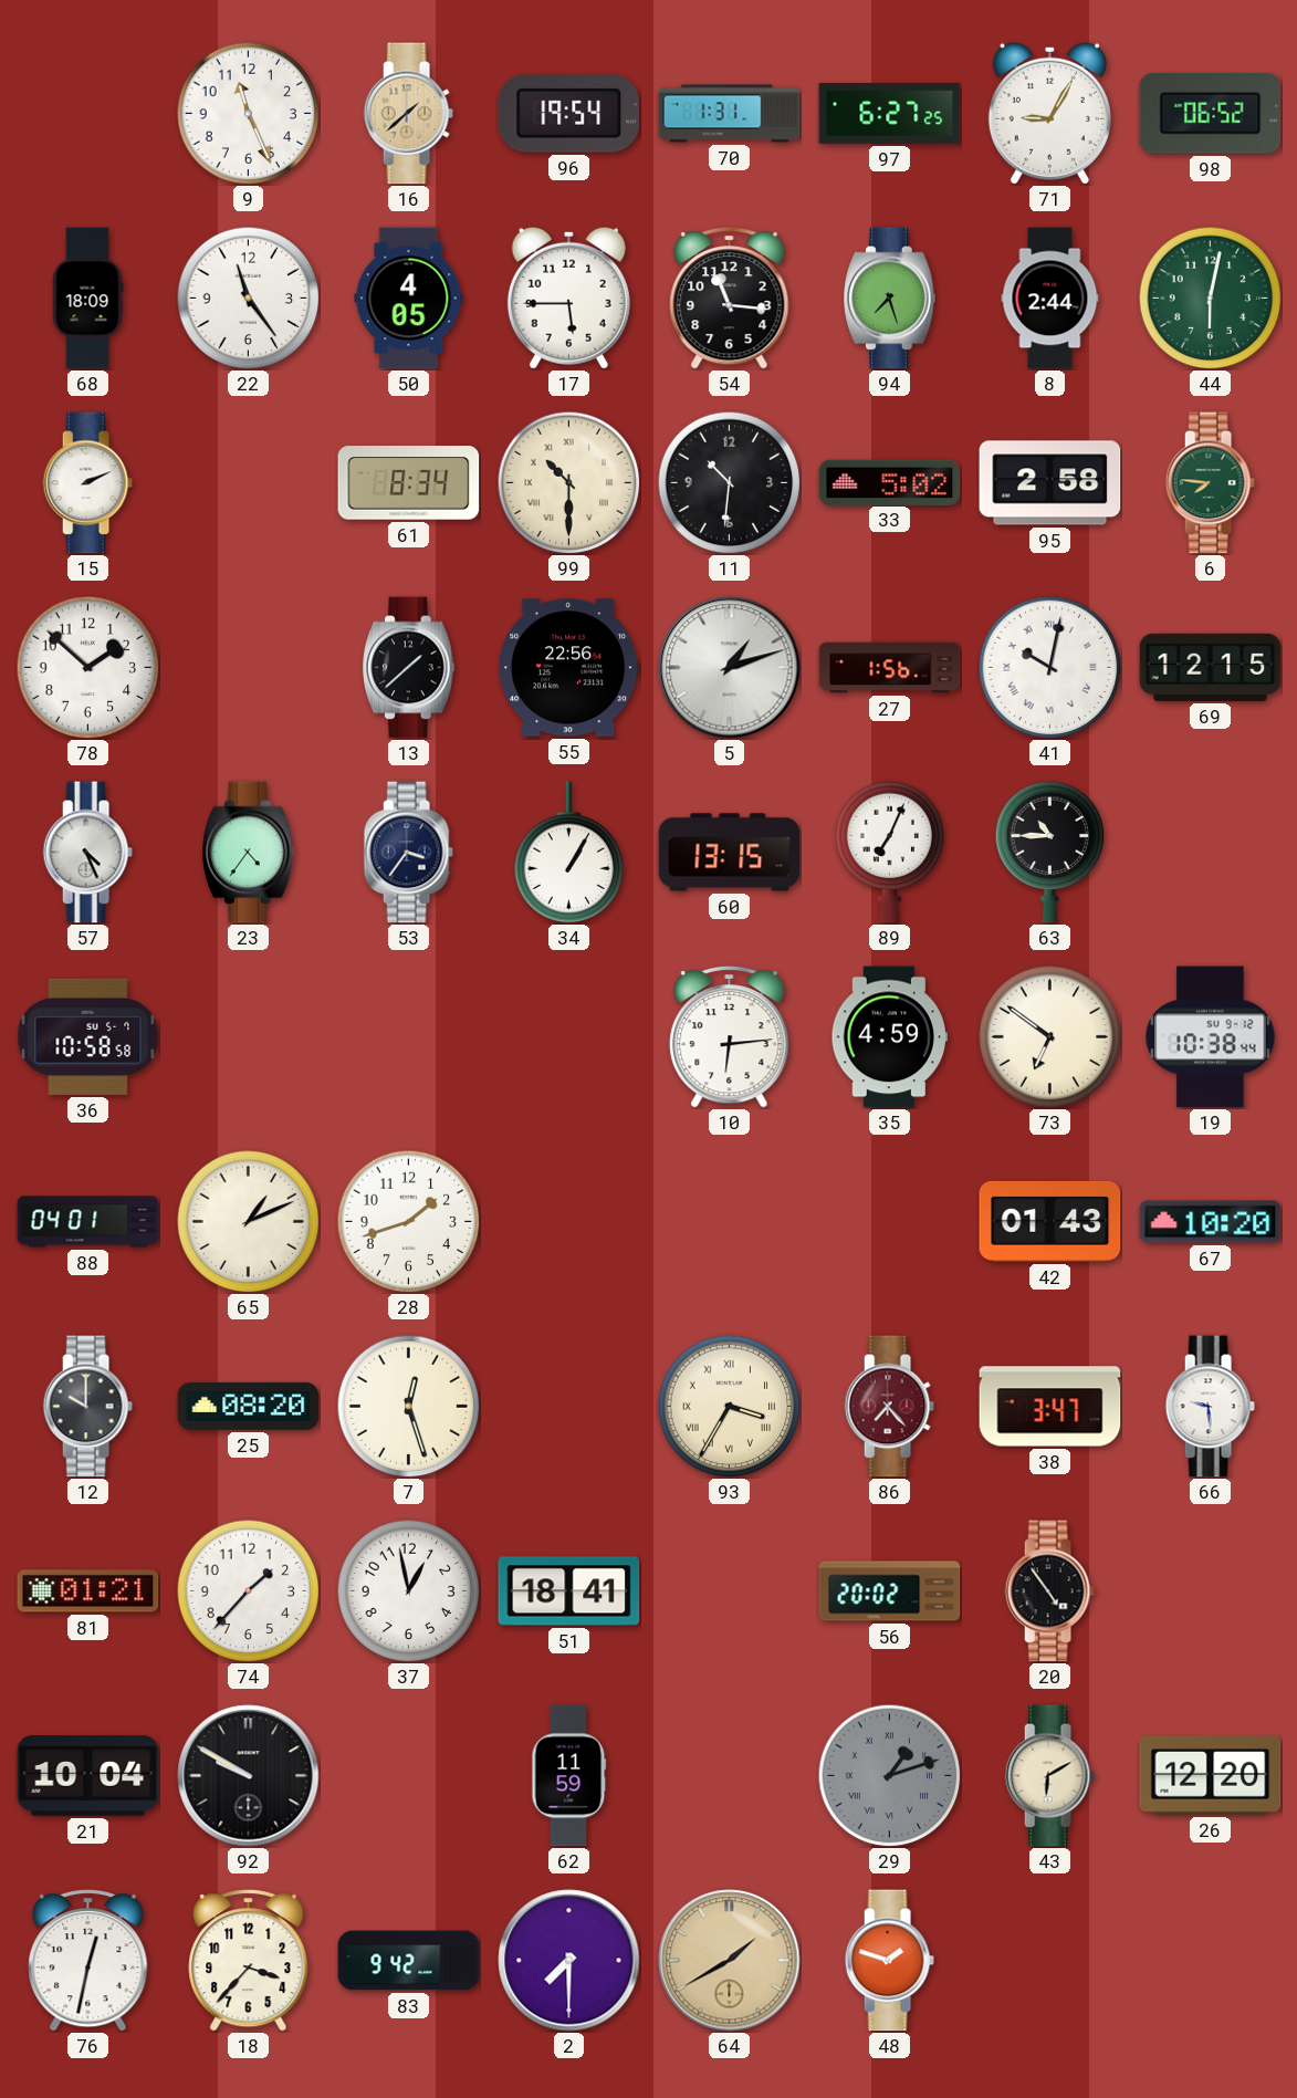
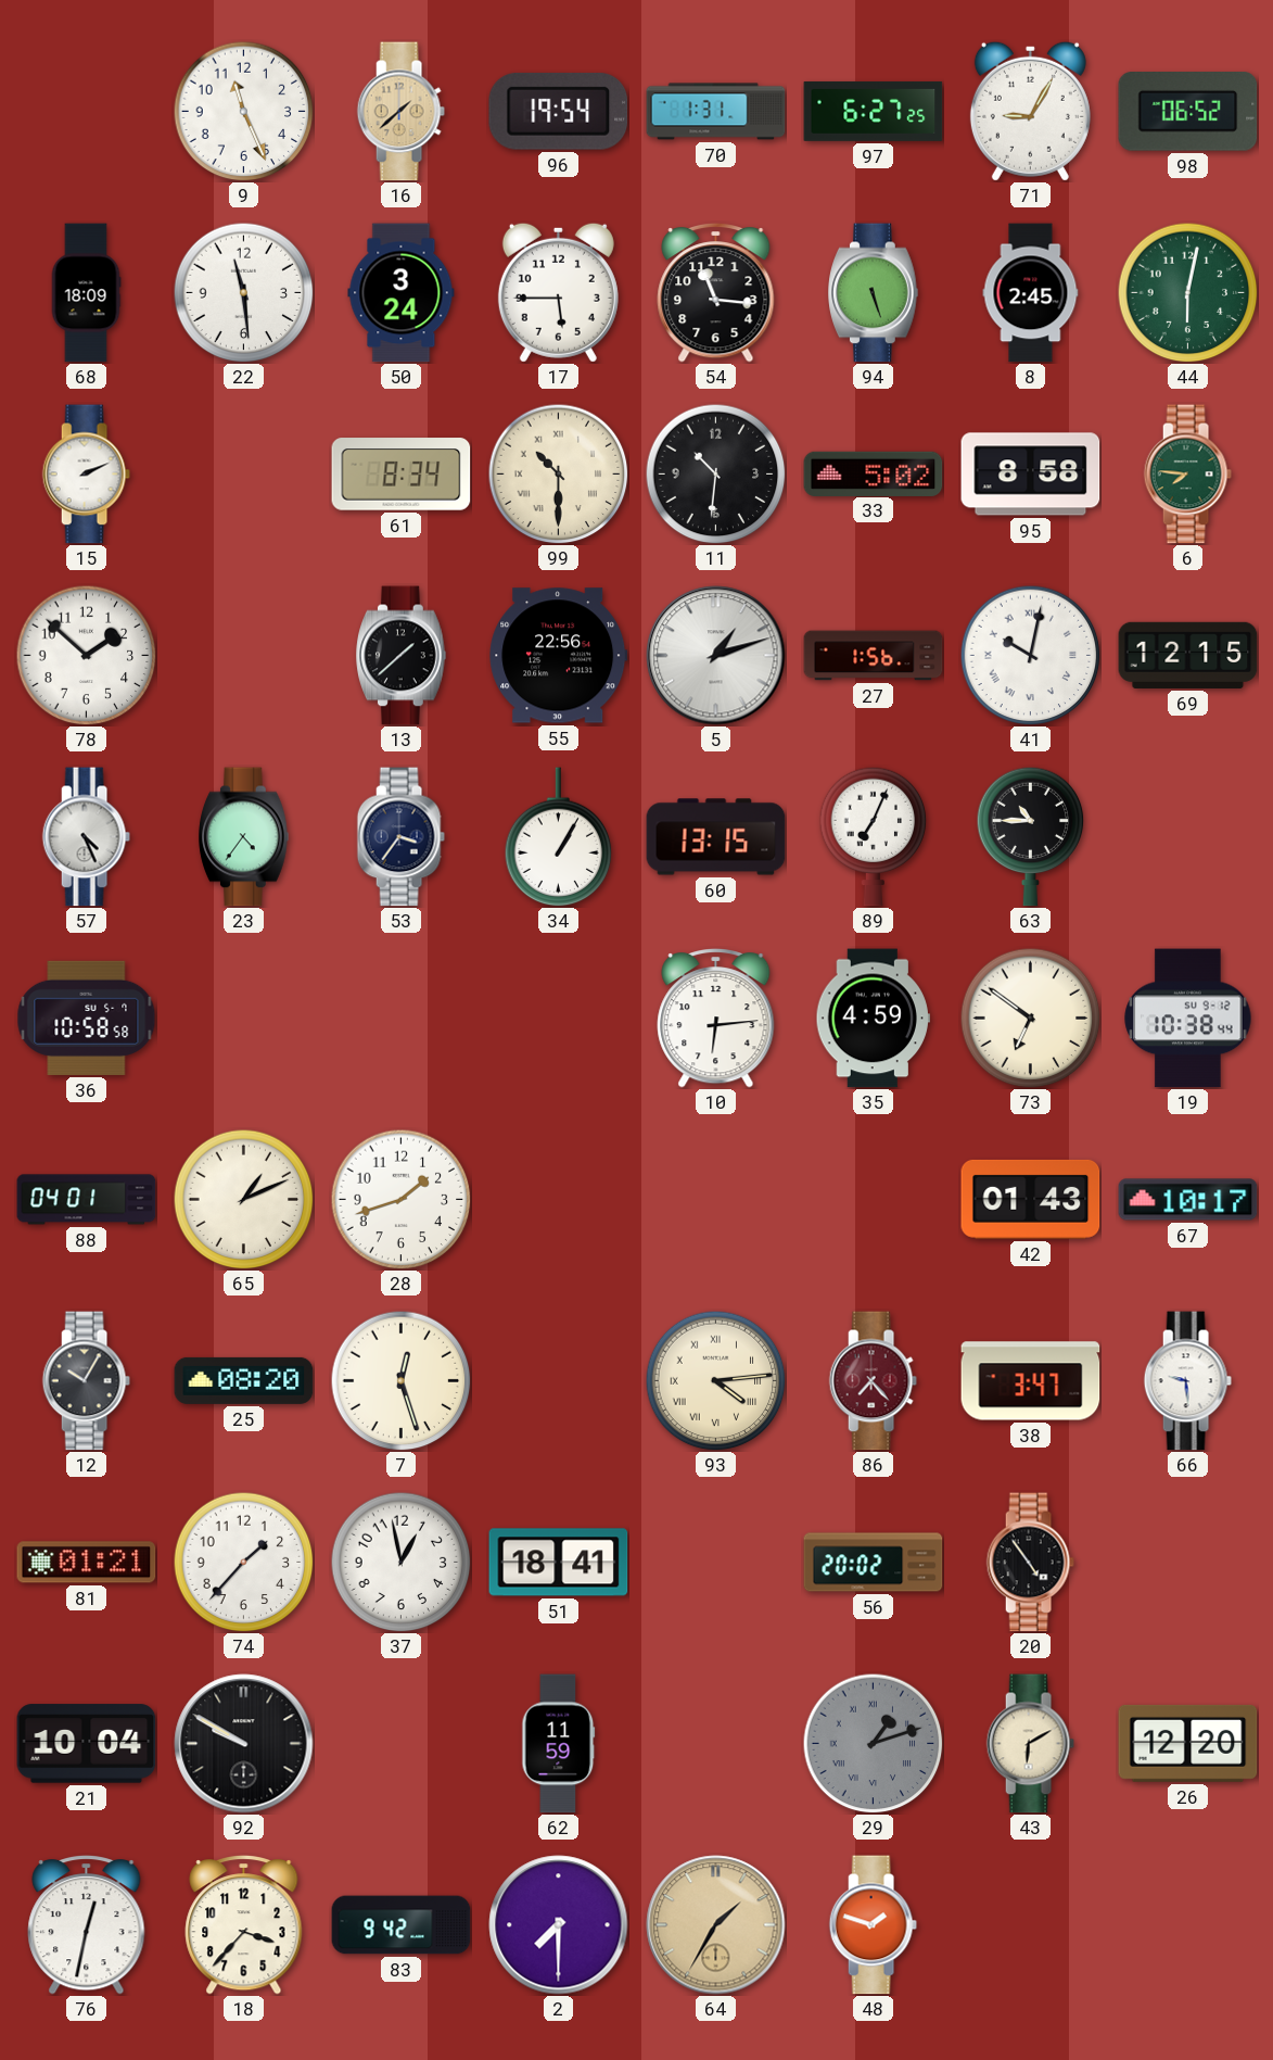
22: 11:24 -> 11:29 (243, 292)
50: 4:05 -> 3:24 (402, 293)
94: 7:27 -> 5:27 (874, 293)
8: 2:44 -> 2:45 (1031, 293)
95: 2:58 -> 8:58 (1031, 475)
67: 10:20 -> 10:17 (1188, 1200)
12: 10:00 -> 10:05 (86, 1381)
93: 3:35 -> 4:14 (715, 1380)
64: 1:40 -> 1:35 (716, 1925)
